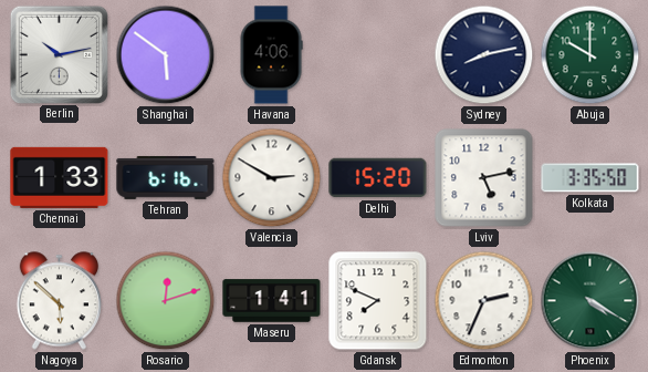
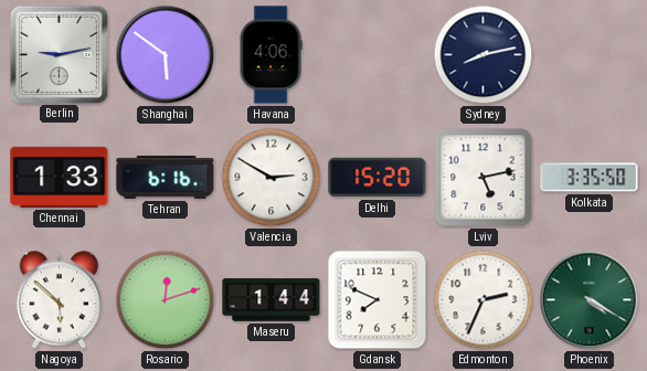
Berlin: 10:13 -> 9:13 (59, 54)
Abuja: 10:00 -> none (590, 55)
Maseru: 1:41 -> 1:44 (272, 300)
